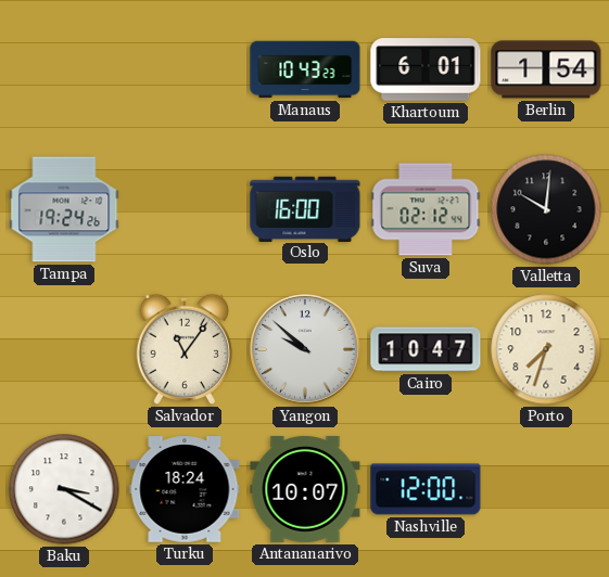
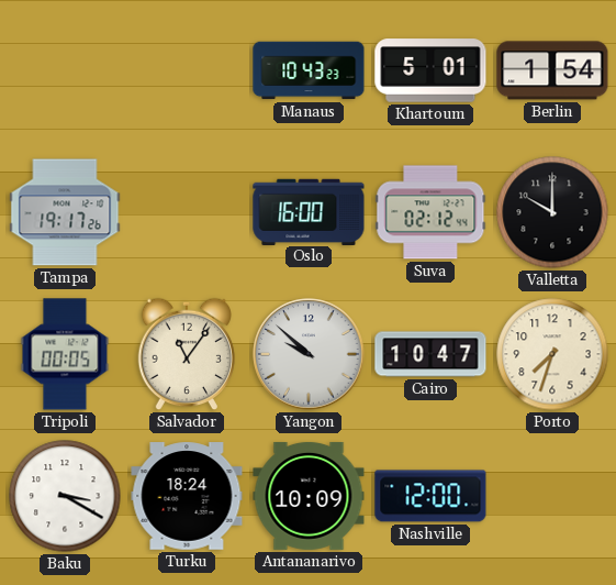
Khartoum: 6:01 -> 5:01 (430, 70)
Tampa: 19:24 -> 19:17 (65, 212)
Valletta: 10:01 -> 10:00 (552, 212)
Tripoli: none -> 00:05 (65, 354)
Antananarivo: 10:07 -> 10:09 (309, 496)
